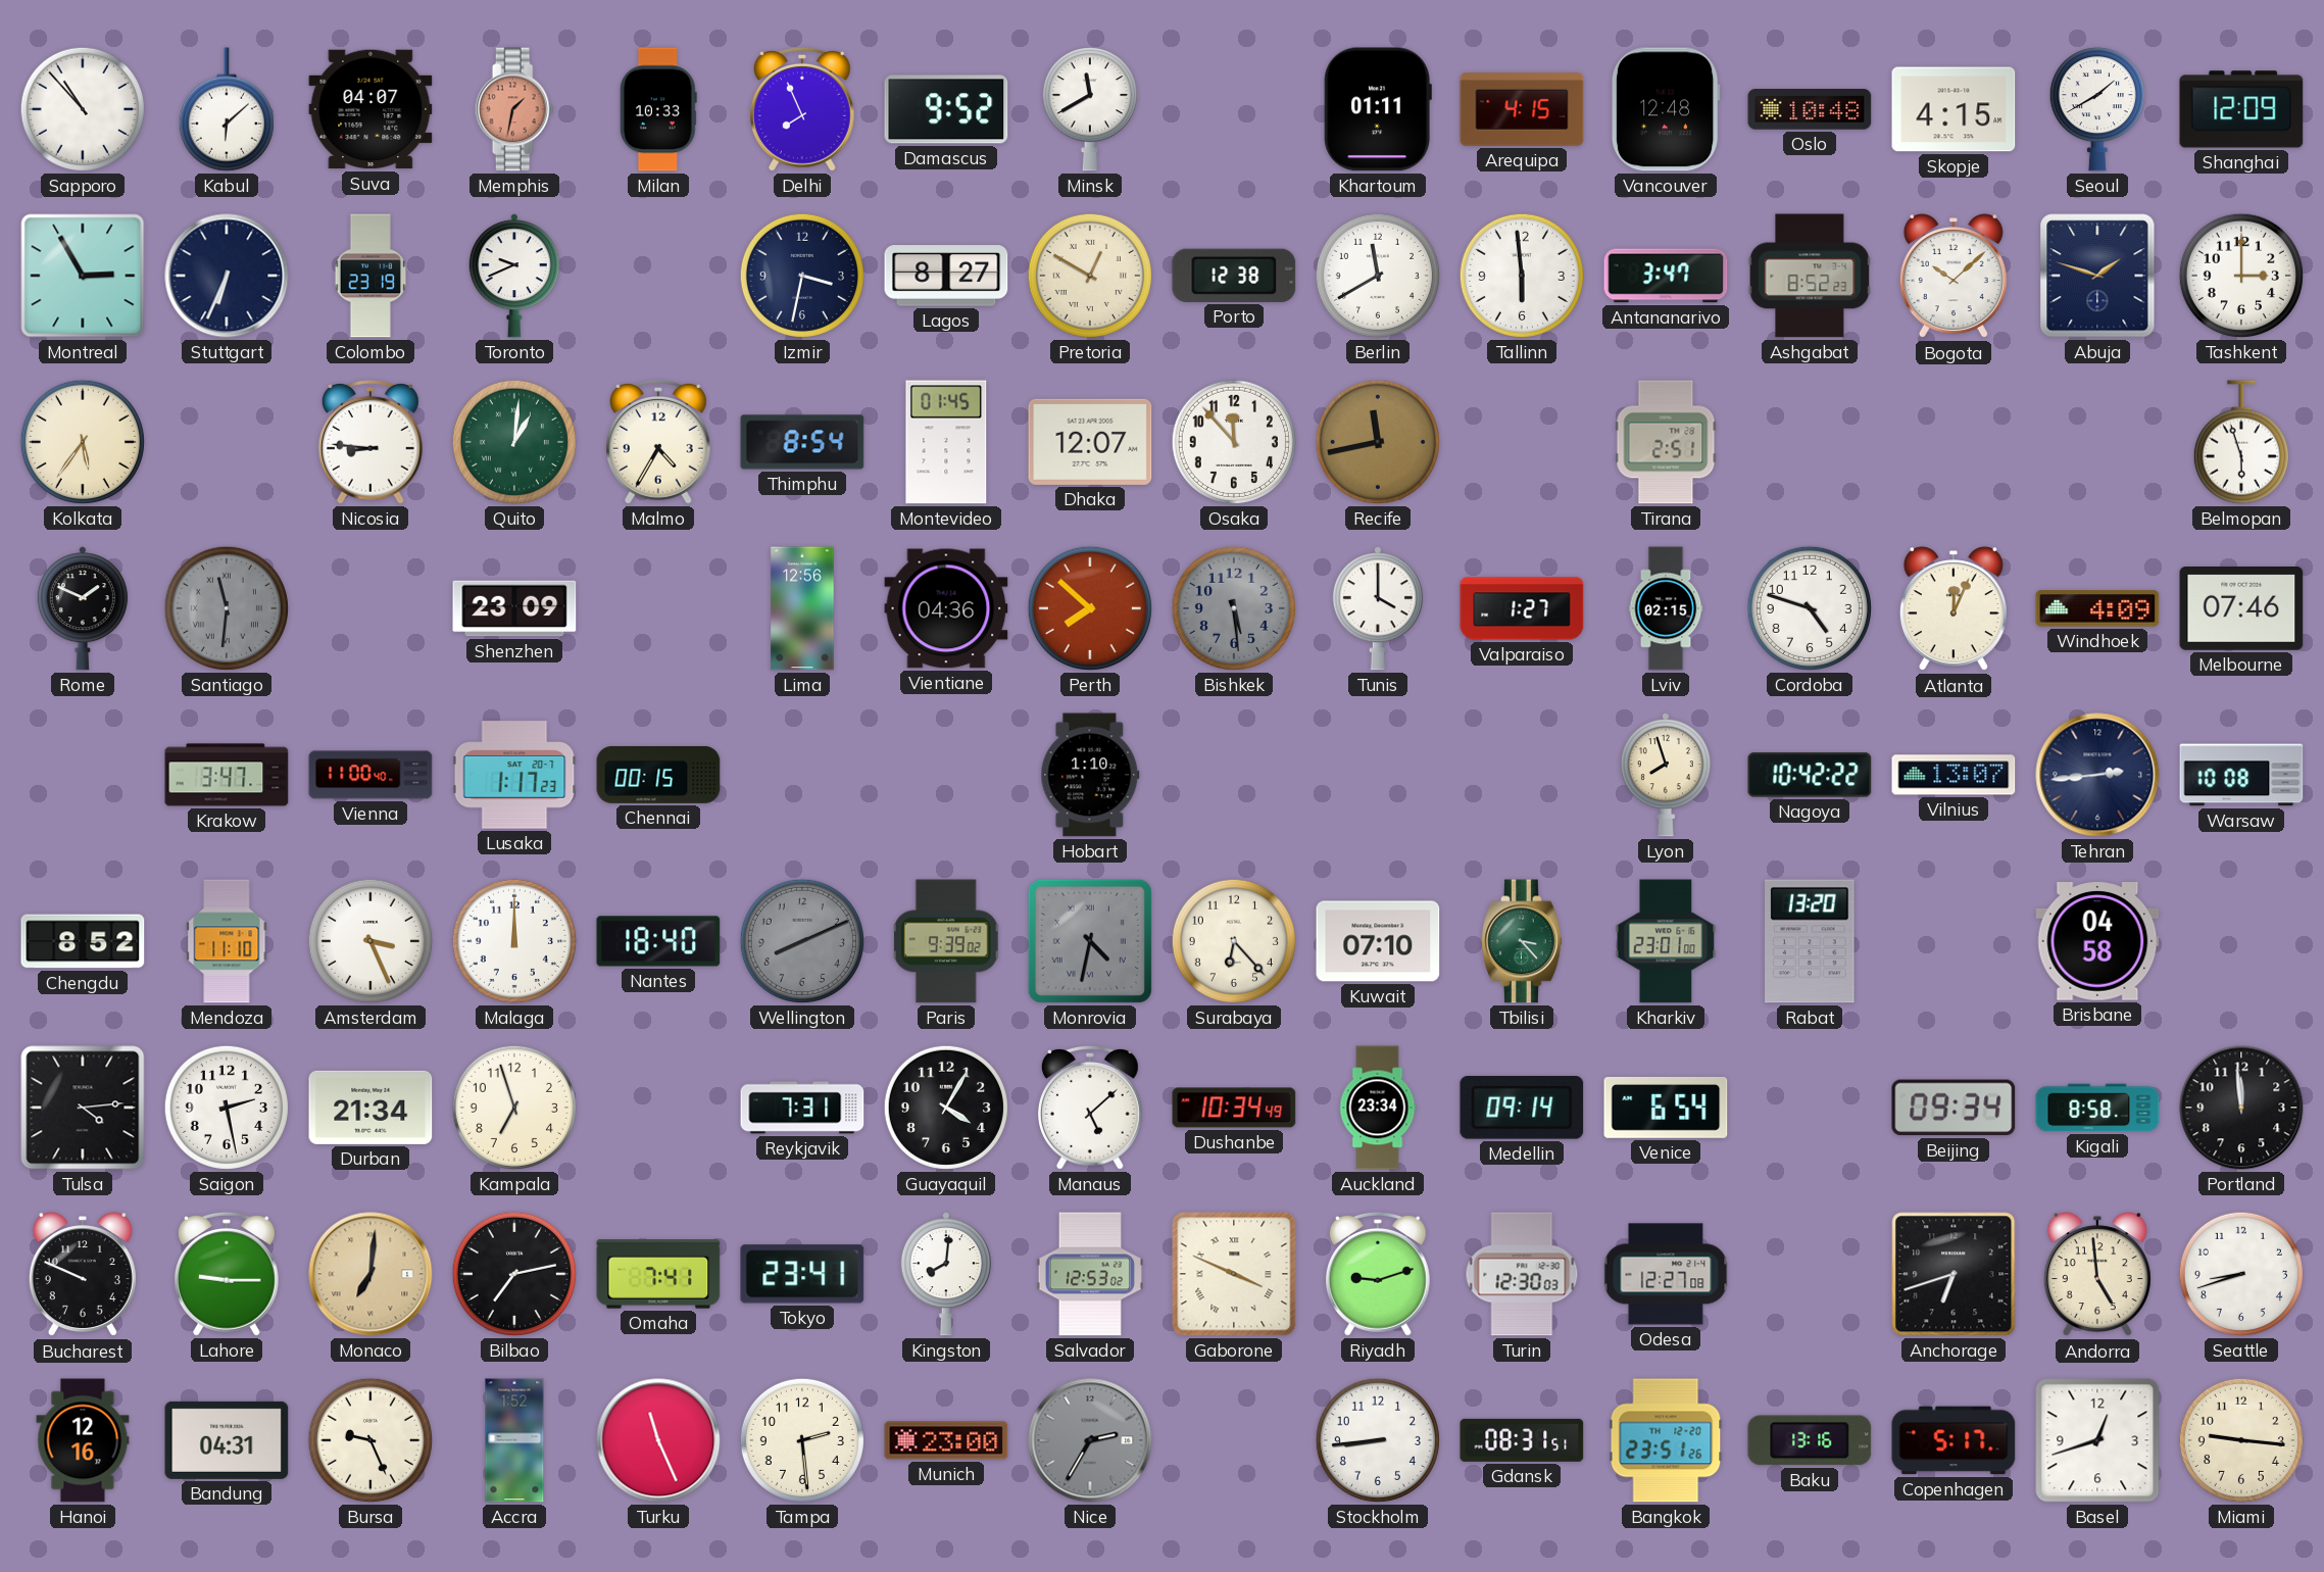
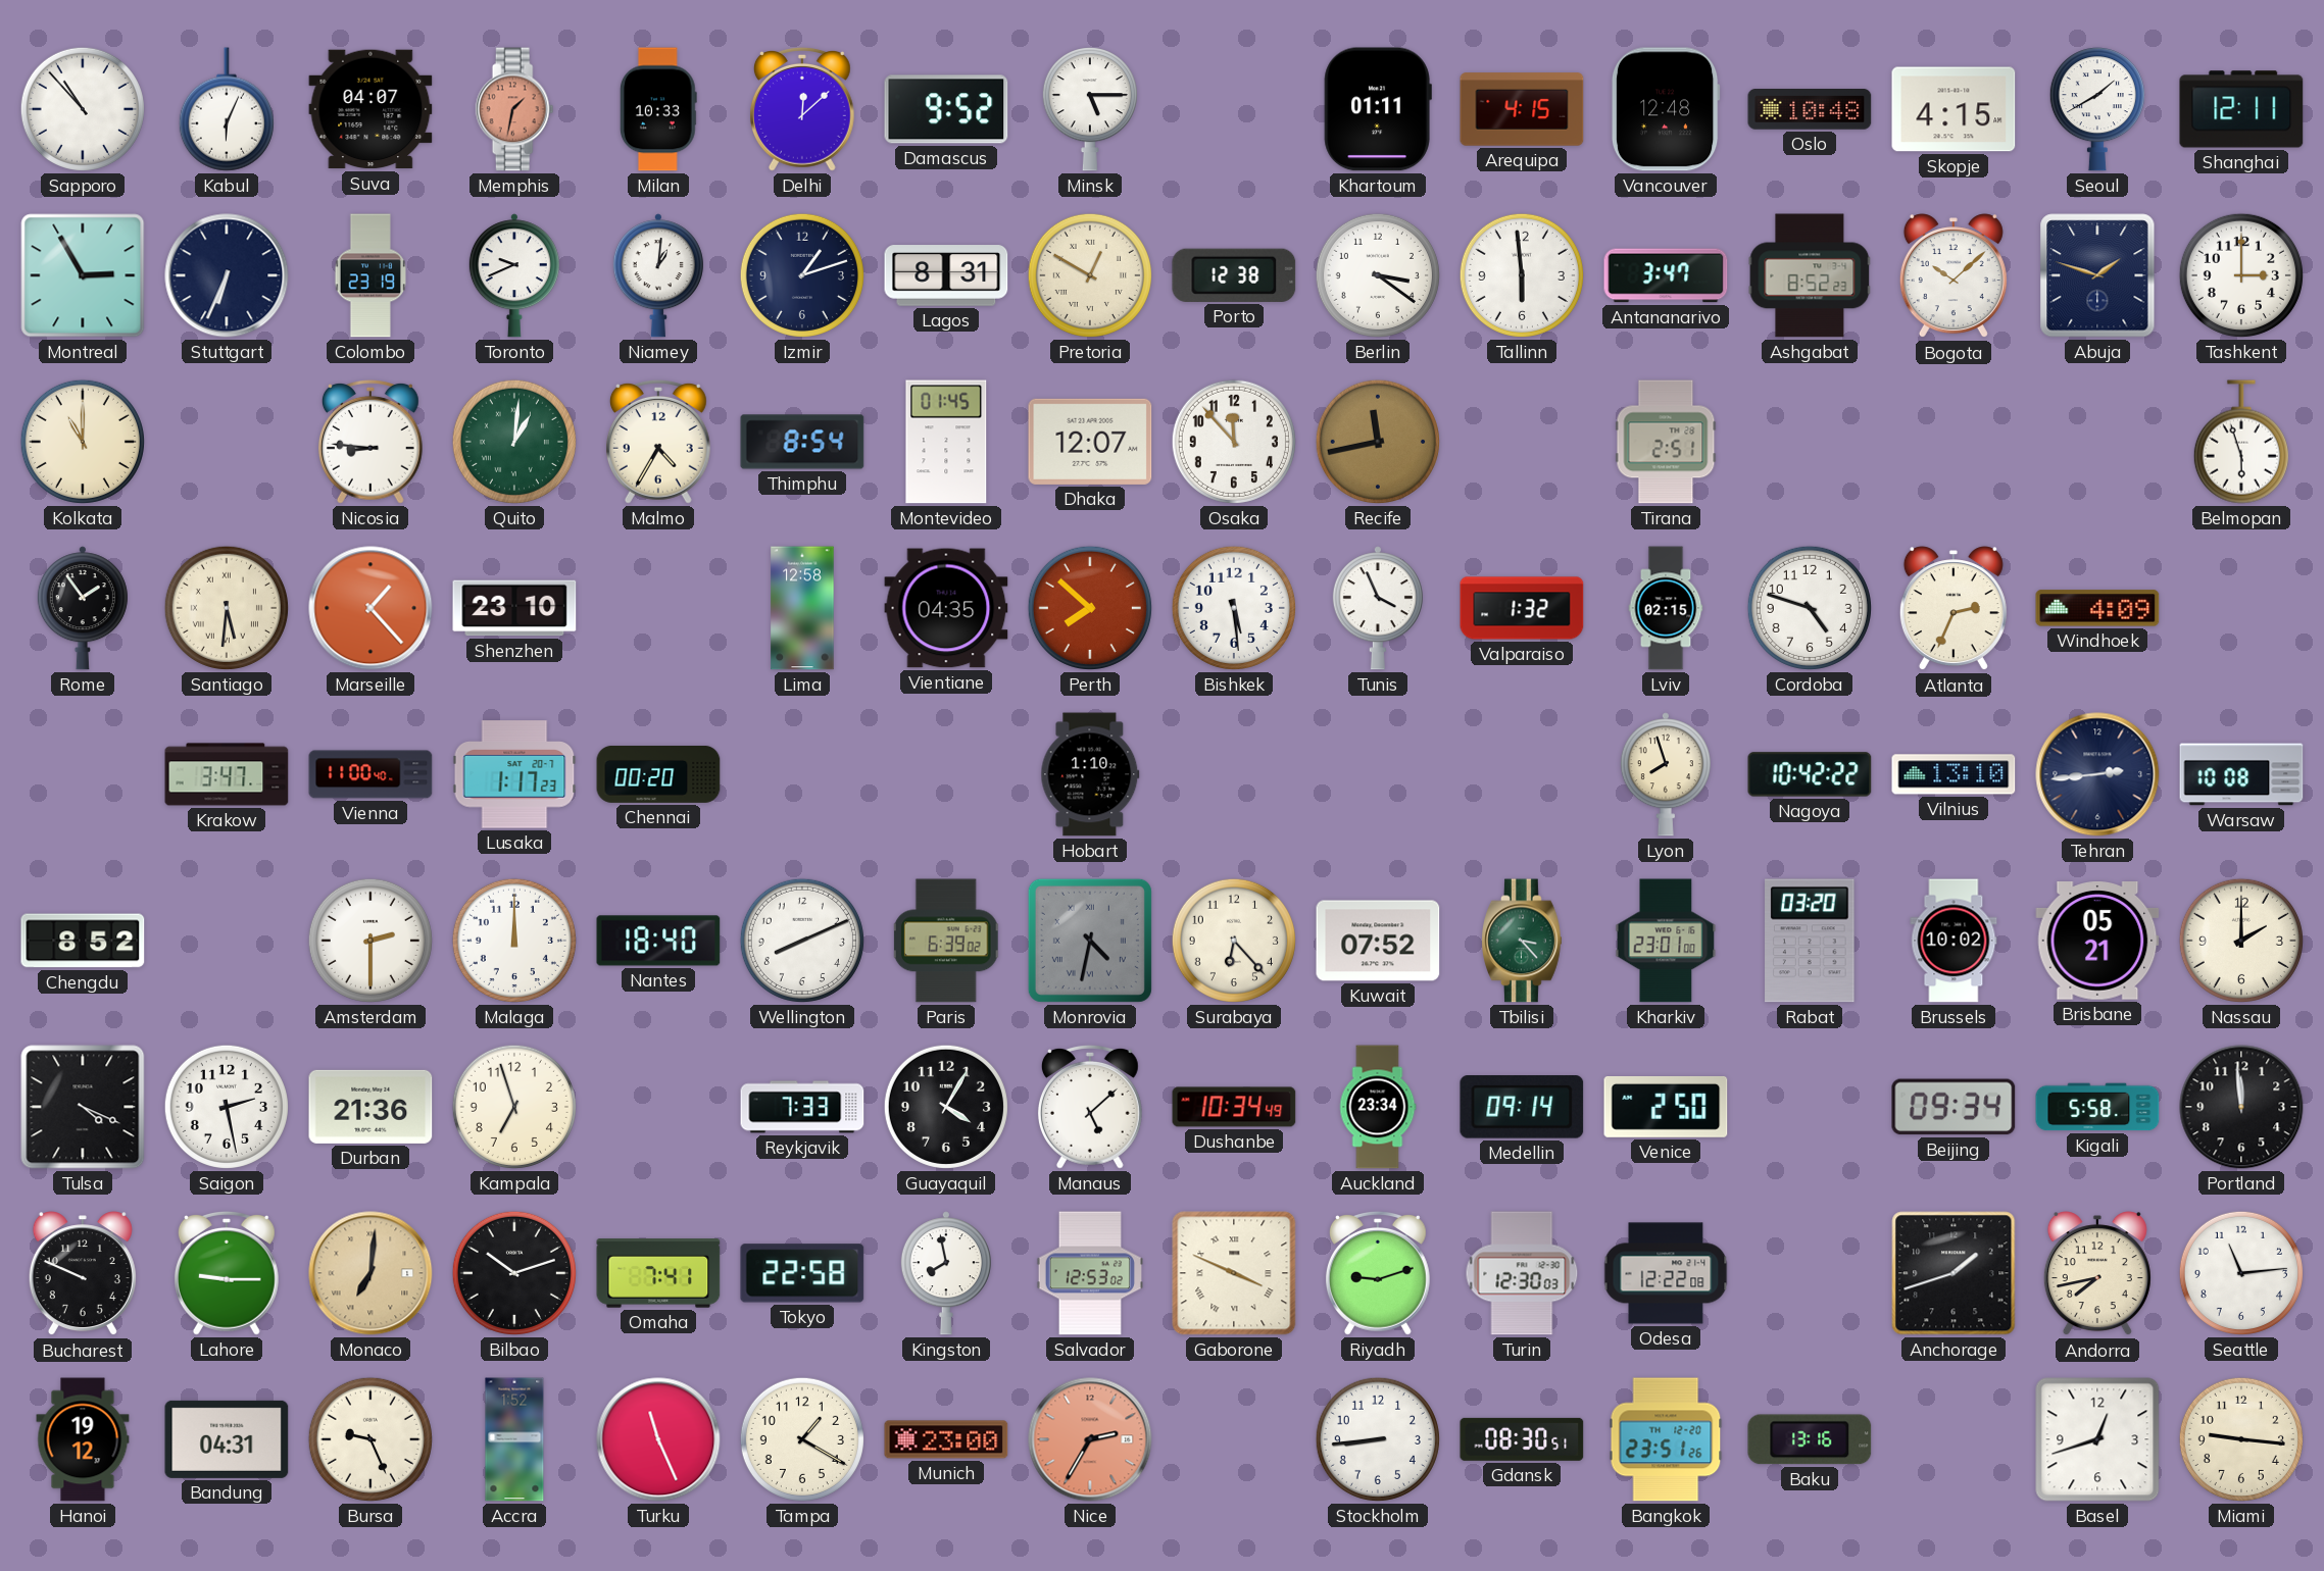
Kabul: 6:08 -> 6:04 (227, 109)
Delhi: 7:56 -> 12:08 (802, 109)
Minsk: 11:40 -> 5:15 (1090, 109)
Shanghai: 12:09 -> 12:11 (2241, 109)
Niamey: none -> 1:01 (658, 275)
Izmir: 3:32 -> 1:12 (802, 275)
Lagos: 8:27 -> 8:31 (946, 275)
Berlin: 11:40 -> 3:21 (1378, 275)
Kolkata: 5:36 -> 11:00 (83, 442)
Rome: 1:49 -> 1:54 (83, 608)
Santiago: 11:31 -> 5:31 (227, 608)
Santiago dial: grey -> cream (227, 608)
Marseille: none -> 1:23 (370, 608)
Shenzhen: 23:09 -> 23:10 (514, 608)
Lima: 12:56 -> 12:58 (802, 608)
Vientiane: 04:36 -> 04:35 (946, 608)
Bishkek dial: grey -> white (1234, 608)
Tunis: 4:00 -> 3:56 (1378, 608)
Valparaiso: 1:27 -> 1:32 (1522, 608)
Atlanta: 12:04 -> 2:34 (1954, 609)
Melbourne: 07:46 -> none (2241, 609)
Chennai: 00:15 -> 00:20 (658, 774)
Vilnius: 13:07 -> 13:10 (1954, 774)
Mendoza: 11:10 -> none (227, 941)
Amsterdam: 3:26 -> 2:30 (370, 941)
Wellington dial: grey -> white (802, 941)
Paris: 9:39 -> 6:39 (946, 941)
Kuwait: 07:10 -> 07:52 (1378, 941)
Rabat: 13:20 -> 03:20 (1810, 941)
Brussels: none -> 10:02 (1954, 941)
Brisbane: 04:58 -> 05:21 (2097, 942)
Nassau: none -> 2:00 (2241, 941)
Tulsa: 4:14 -> 4:19 (83, 1107)
Durban: 21:34 -> 21:36 (370, 1107)
Reykjavik: 7:31 -> 7:33 (802, 1107)
Venice: 6:54 -> 2:50 (1666, 1107)
Kigali: 8:58 -> 5:58 (2097, 1107)
Bilbao: 7:13 -> 10:12 (514, 1273)
Tokyo: 23:41 -> 22:58 (802, 1273)
Kingston: 8:01 -> 7:58 (946, 1273)
Odesa: 12:27 -> 12:22 (1666, 1273)
Anchorage: 6:42 -> 1:42 (1954, 1273)
Andorra: 4:59 -> 7:43 (2097, 1274)
Seattle: 8:42 -> 11:14 (2241, 1273)
Hanoi: 12:16 -> 19:12 (83, 1439)
Tampa: 2:29 -> 1:20 (802, 1439)
Nice dial: grey -> salmon (1090, 1439)
Gdansk: 08:31 -> 08:30 (1522, 1439)
Copenhagen: 5:17 -> none (1954, 1440)
